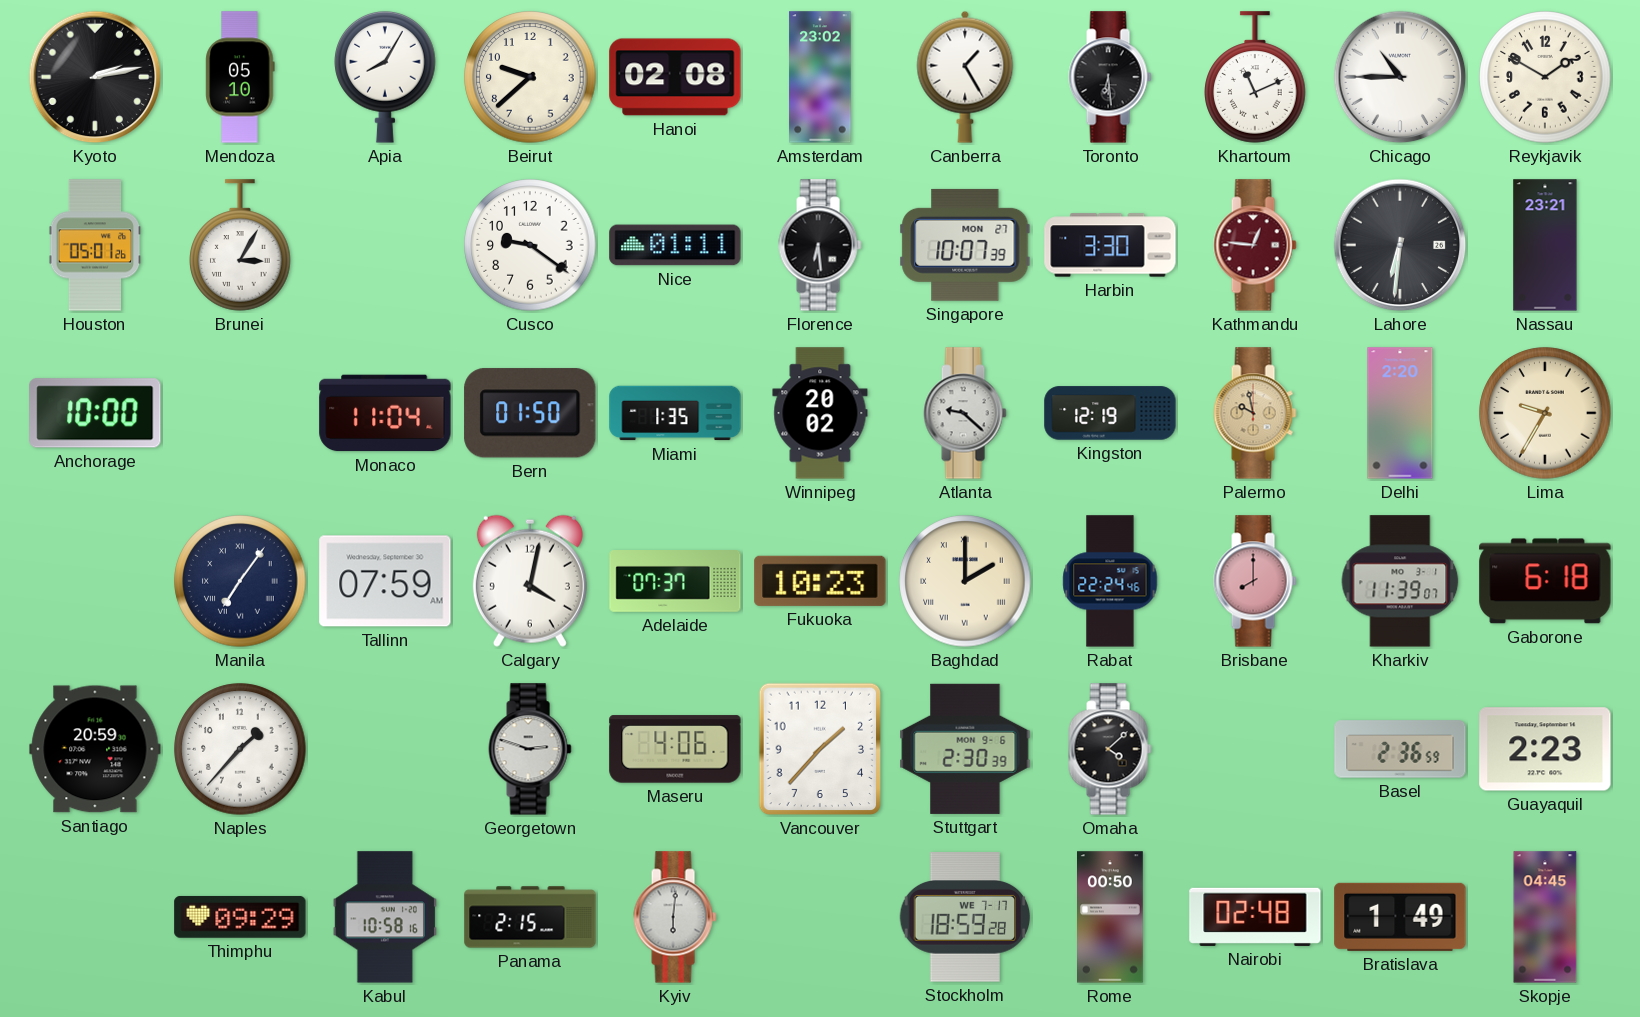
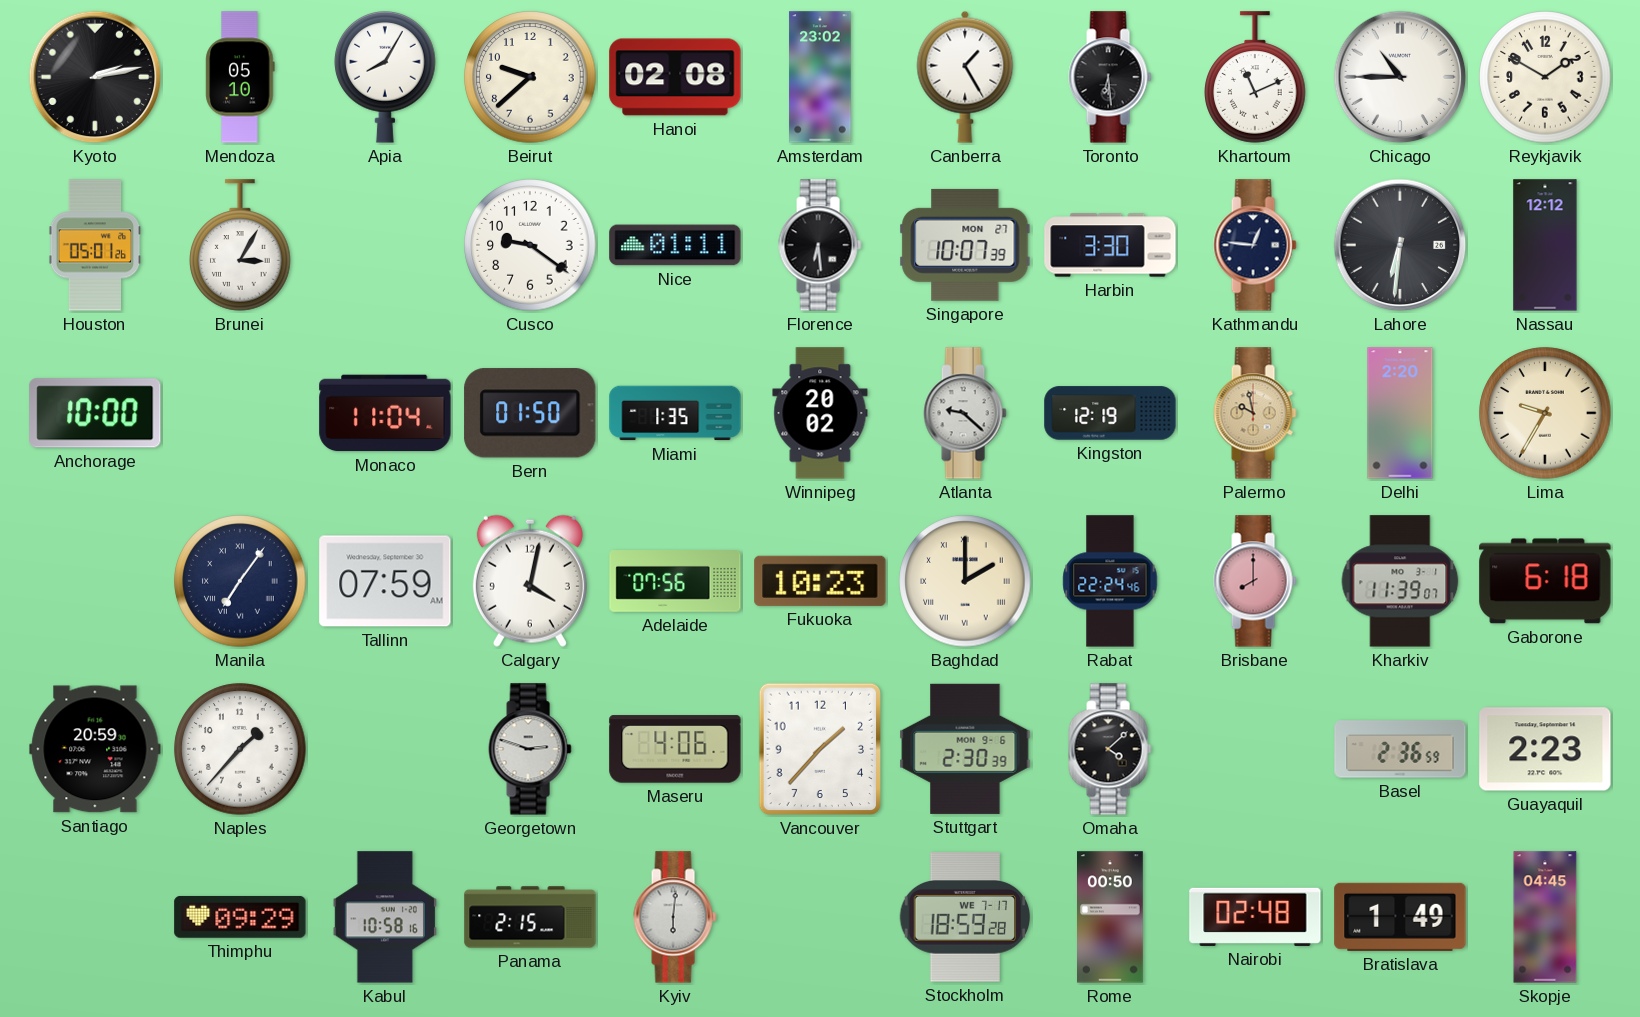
Kathmandu dial: burgundy -> navy (1255, 245)
Nassau: 23:21 -> 12:12 (1545, 245)
Adelaide: 07:37 -> 07:56 (675, 582)
